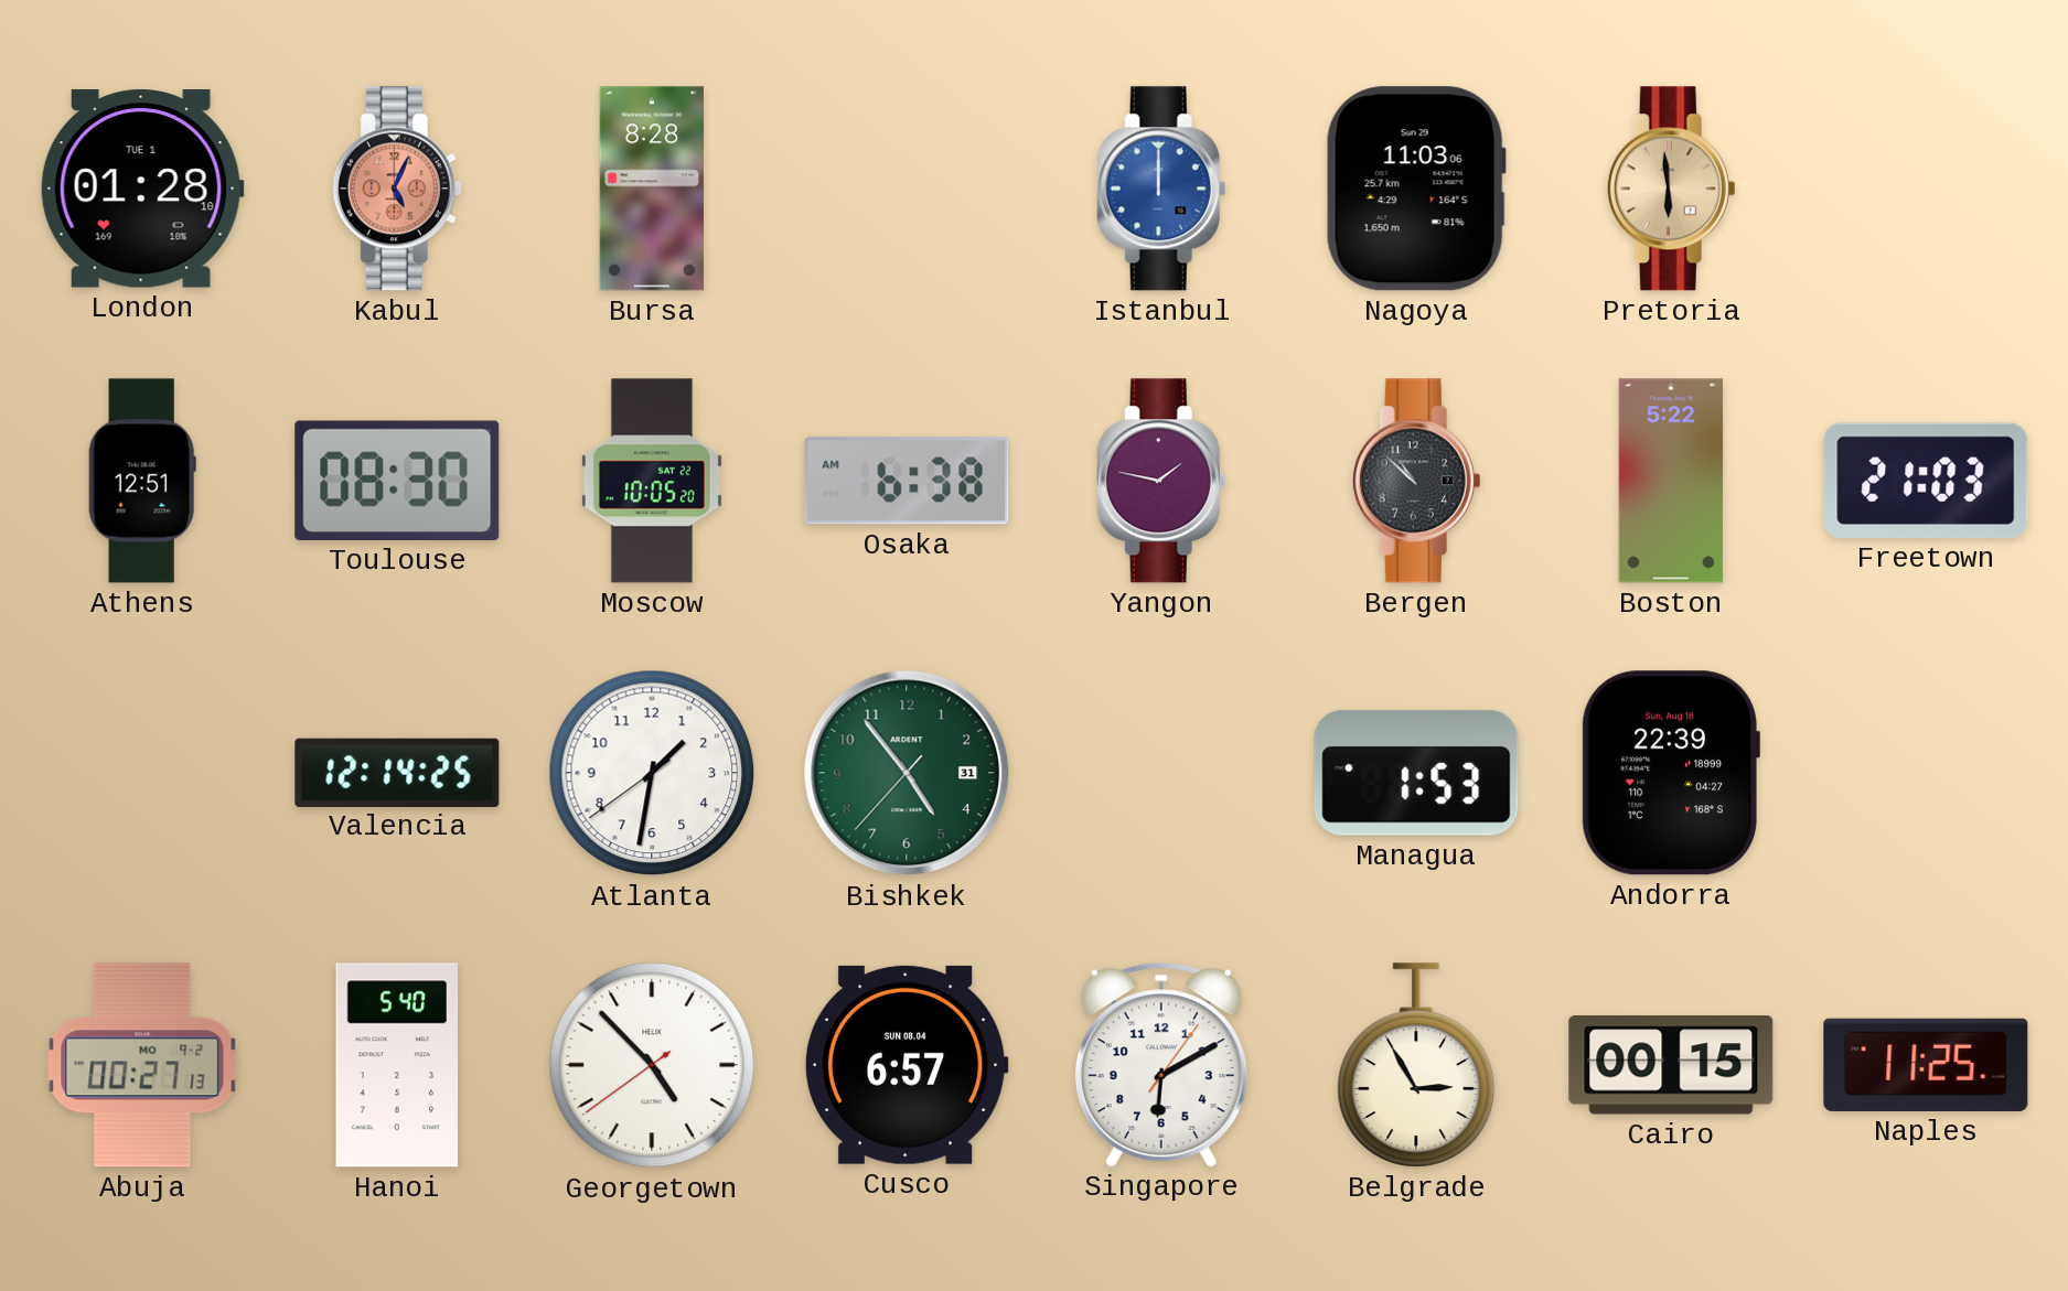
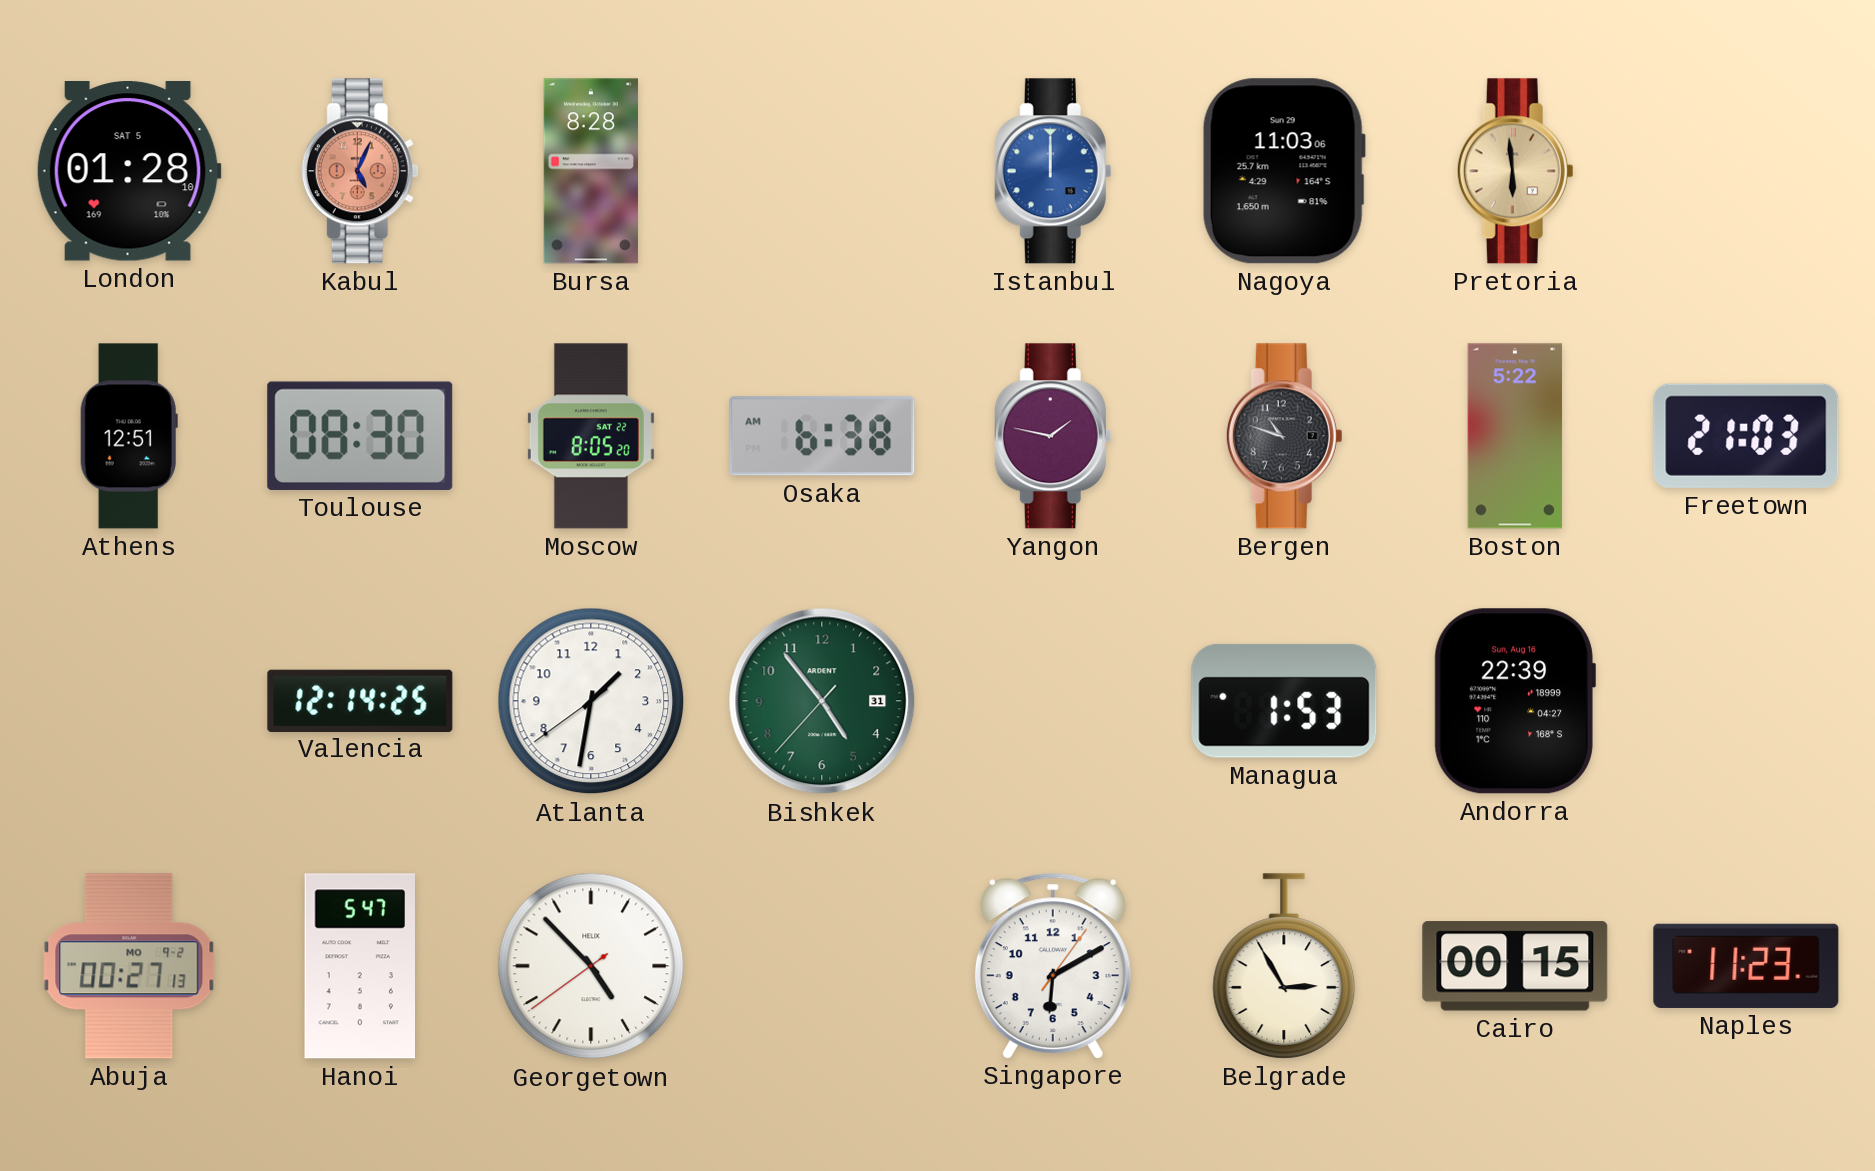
London date: TUE 1 -> SAT 5 (129, 172)
Moscow: 10:05 -> 8:05 (591, 436)
Bergen: 10:52 -> 10:48 (1284, 436)
Hanoi: 5:40 -> 5:47 (359, 966)
Cusco: 6:57 -> none (907, 1065)
Naples: 11:25 -> 11:23 (1746, 966)
